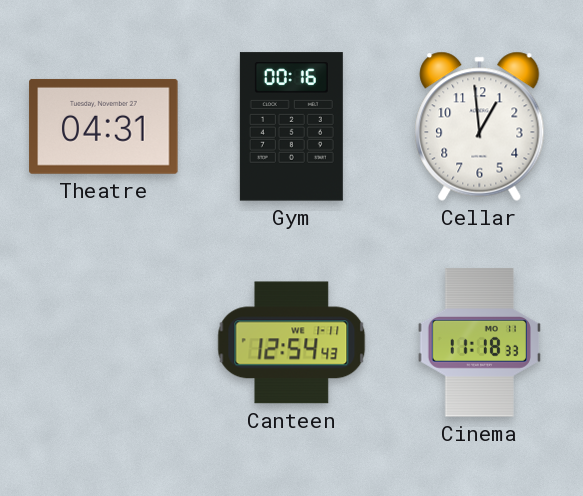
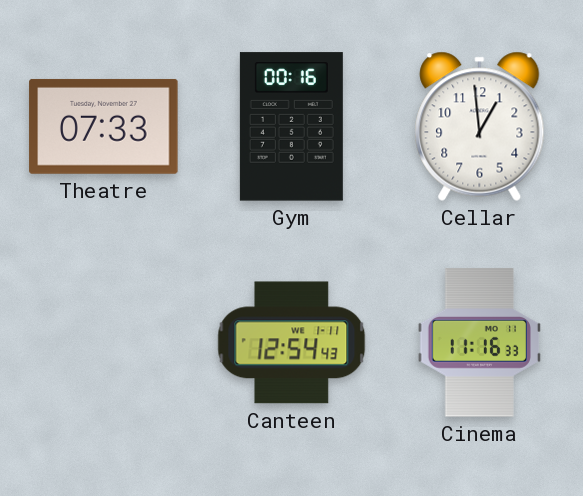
Theatre: 04:31 -> 07:33 (104, 126)
Cinema: 11:18 -> 11:16 (479, 343)
